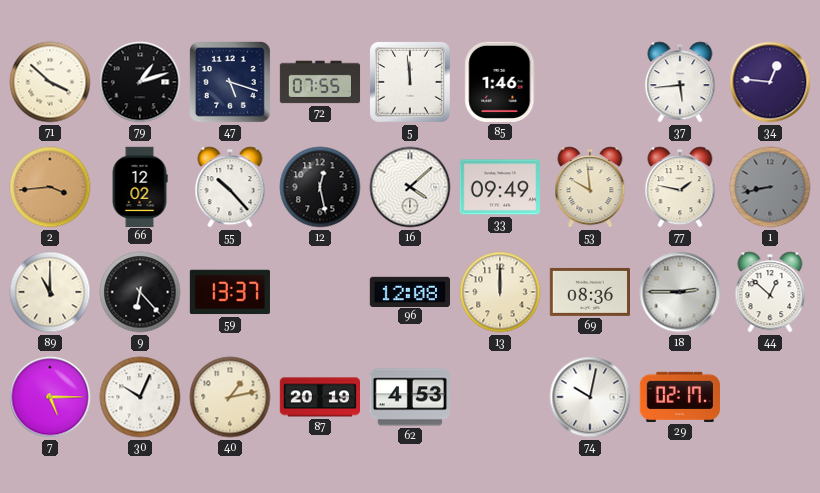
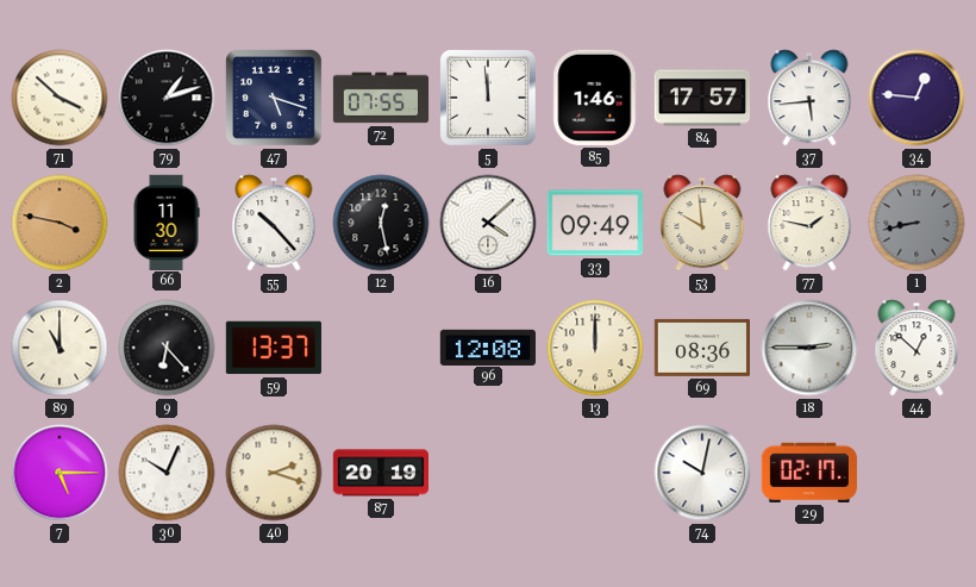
84: none -> 17:57 (701, 98)
2: 3:44 -> 3:47 (60, 223)
66: 12:02 -> 11:30 (167, 221)
40: 1:13 -> 2:18 (274, 473)
62: 4:53 -> none (410, 397)
